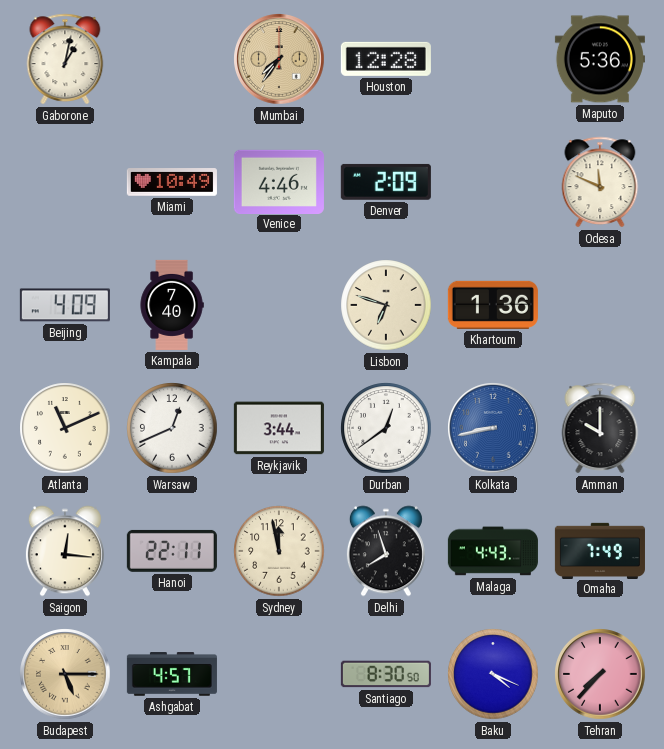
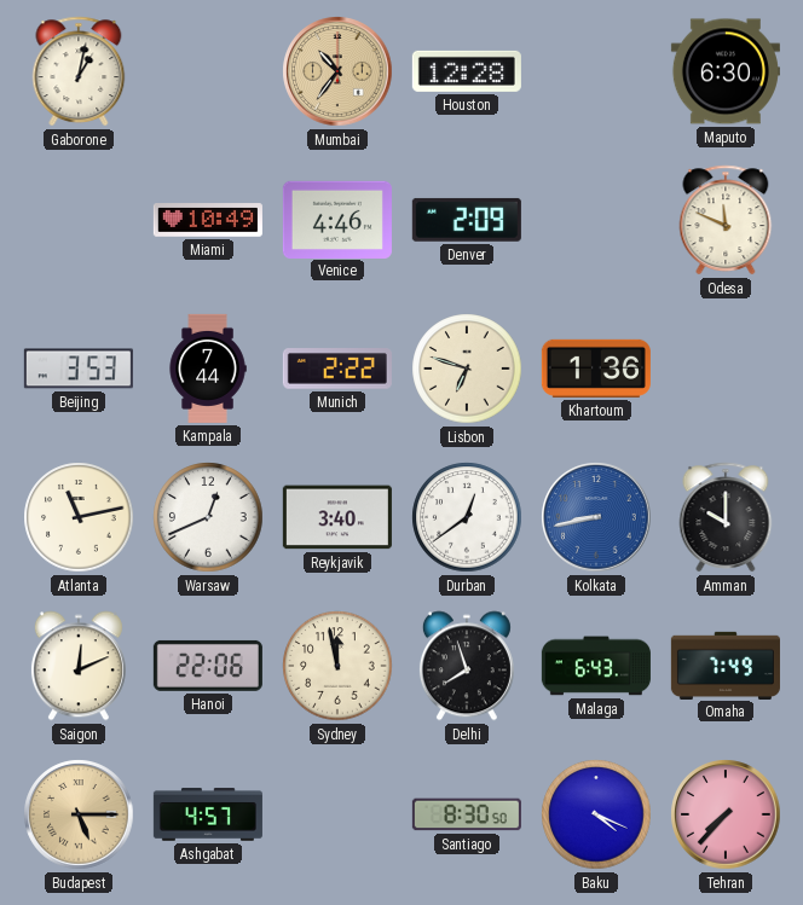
Mumbai: 7:36 -> 10:36 (337, 71)
Maputo: 5:36 -> 6:30 (726, 71)
Beijing: 4:09 -> 3:53 (79, 369)
Kampala: 7:40 -> 7:44 (208, 369)
Munich: none -> 2:22 (337, 369)
Atlanta: 11:11 -> 11:13 (79, 517)
Reykjavik: 3:44 -> 3:40 (337, 517)
Saigon: 12:16 -> 12:11 (79, 666)
Hanoi: 22:11 -> 22:06 (208, 666)
Malaga: 4:43 -> 6:43 (596, 666)
